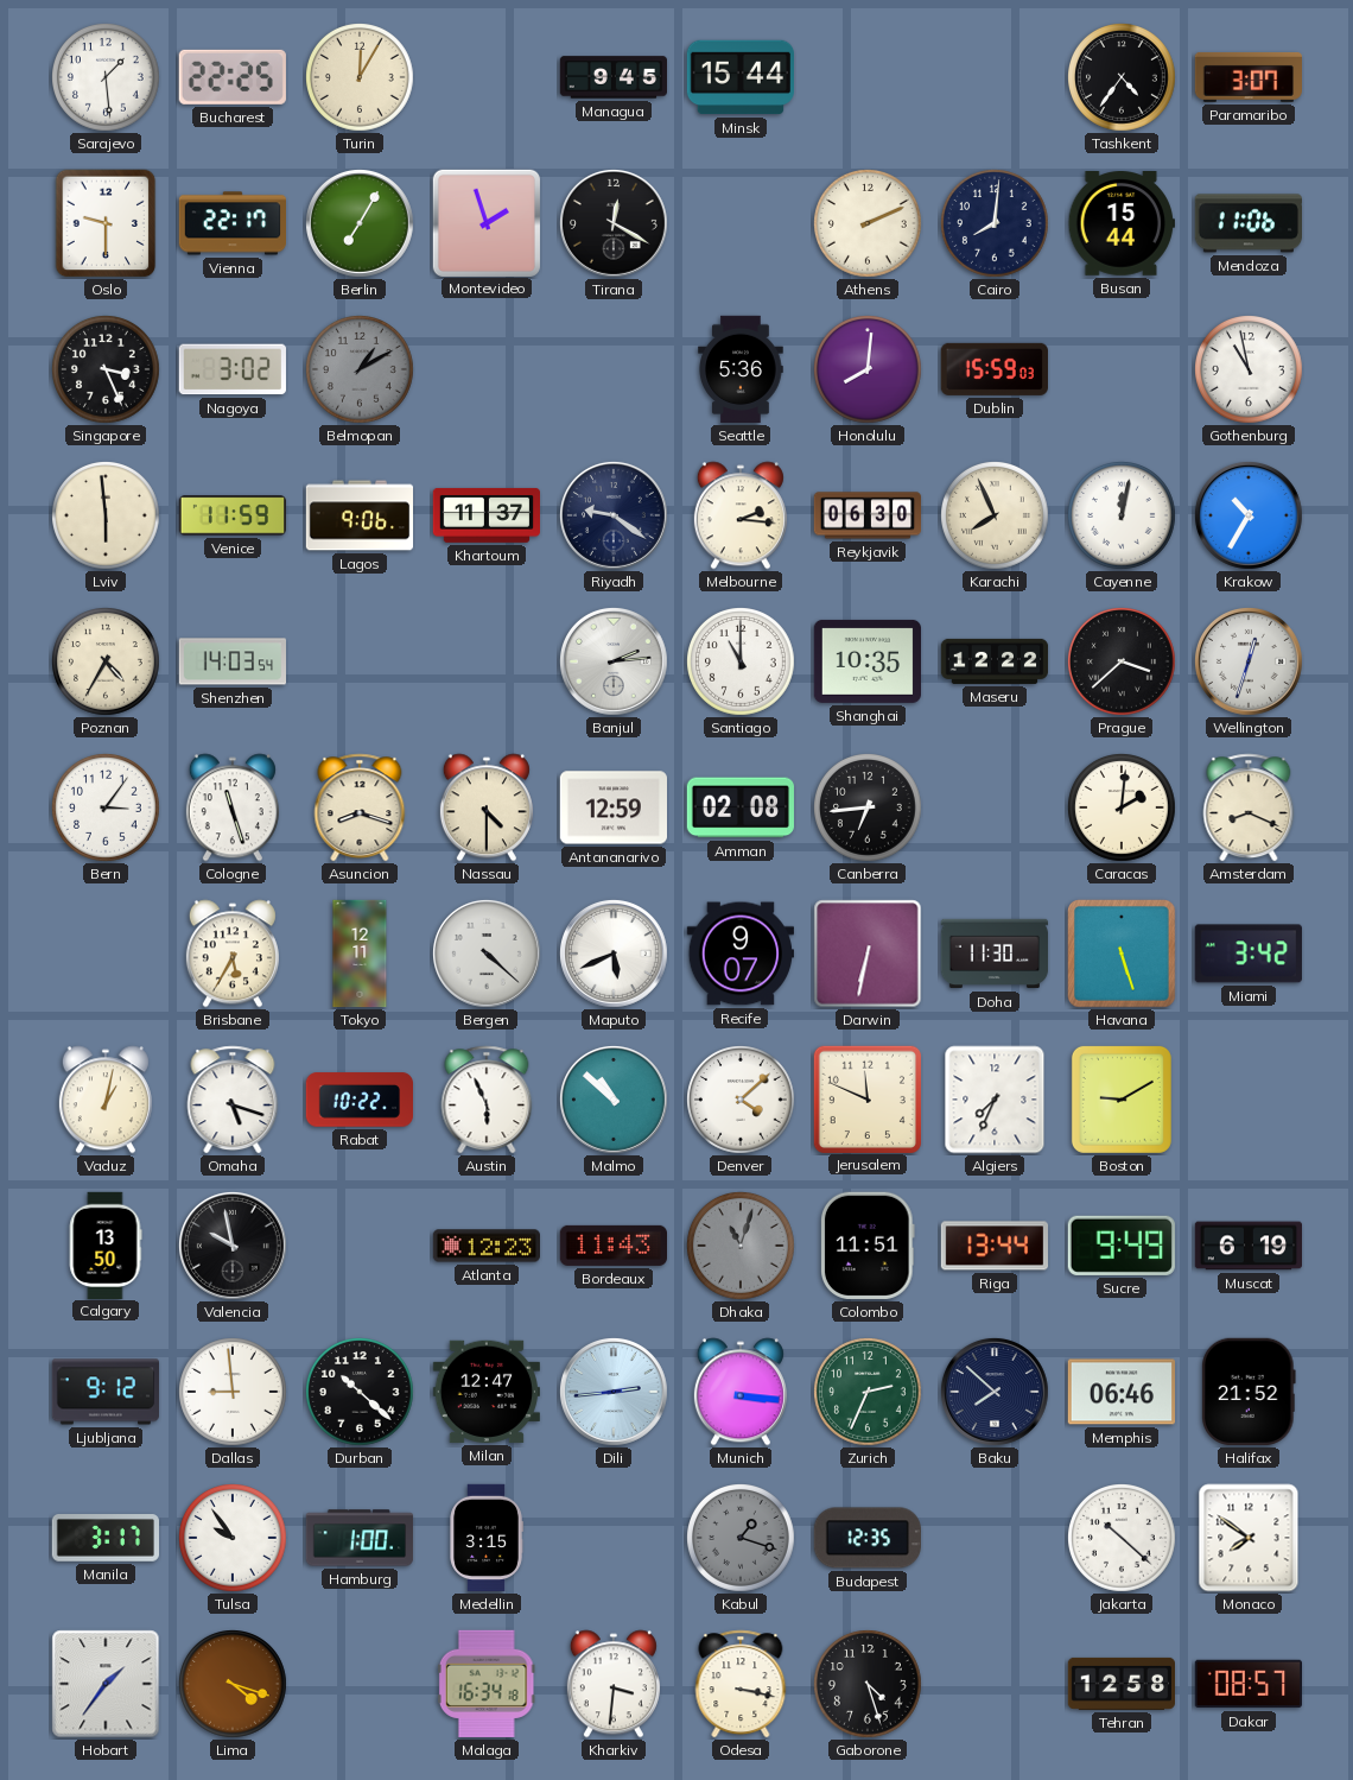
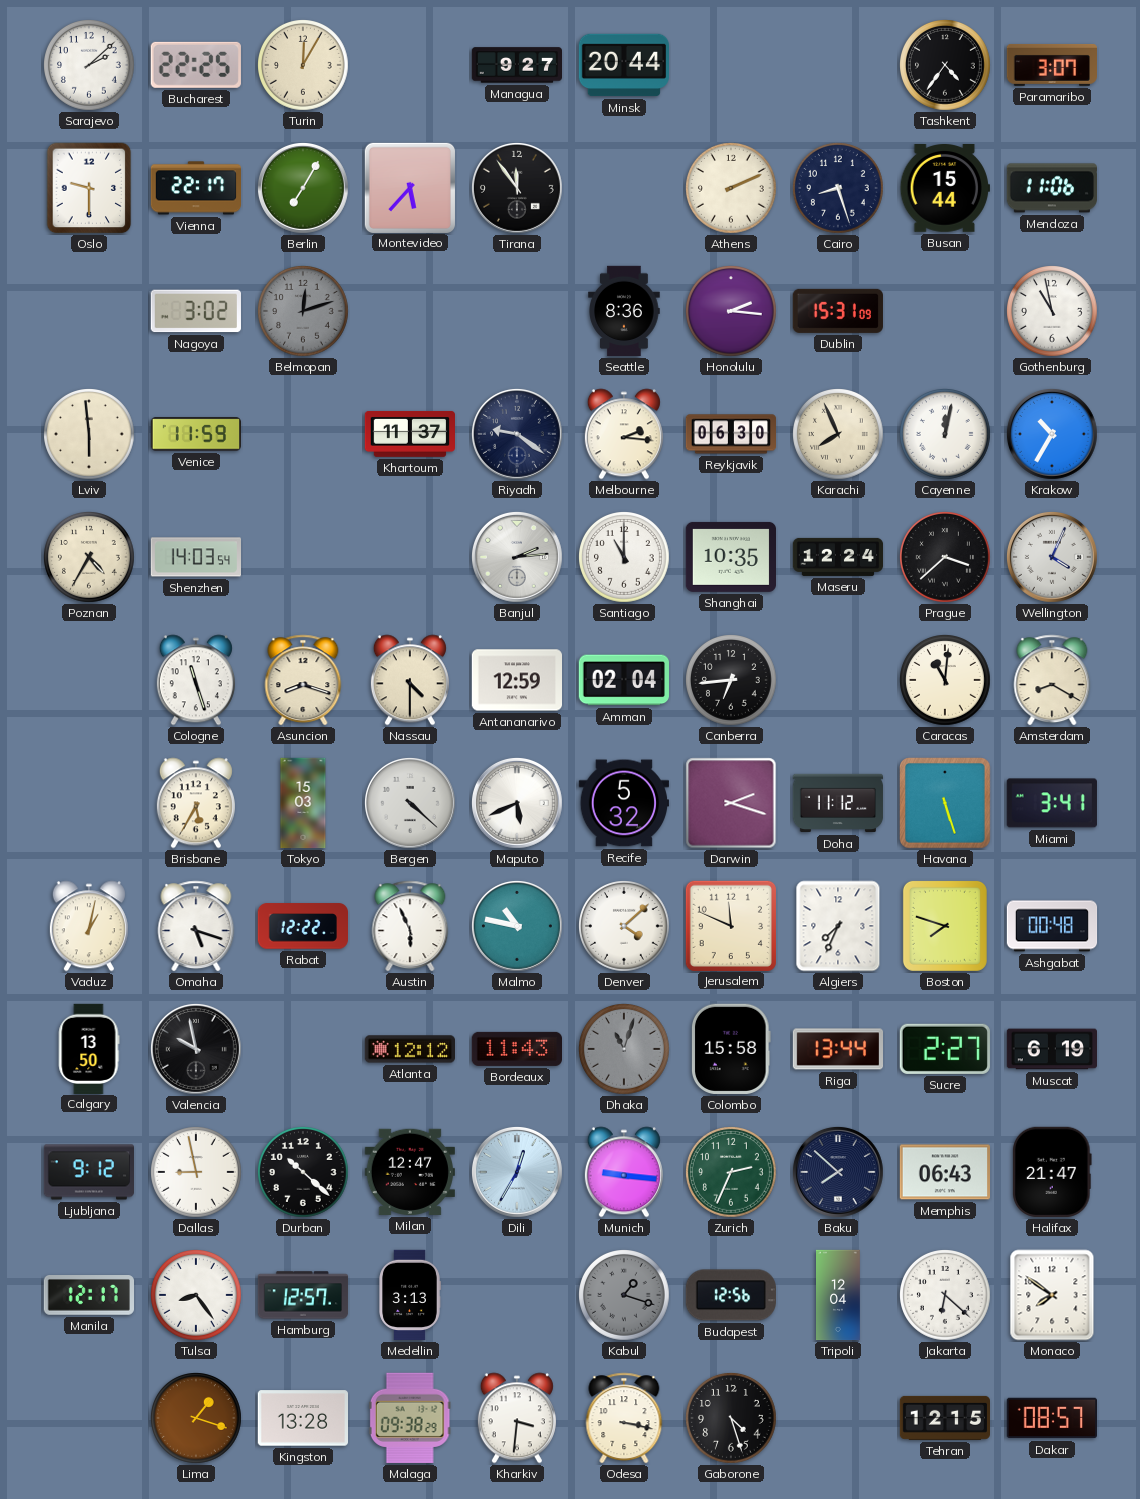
Sarajevo: 1:29 -> 2:08 (90, 66)
Managua: 9:45 -> 9:27 (516, 65)
Minsk: 15:44 -> 20:44 (623, 65)
Montevideo: 1:57 -> 5:37 (409, 187)
Tirana: 12:20 -> 11:54 (517, 188)
Cairo: 8:01 -> 8:27 (839, 189)
Singapore: 3:26 -> none (107, 370)
Belmopan: 1:10 -> 12:12 (304, 312)
Seattle: 5:36 -> 8:36 (624, 311)
Honolulu: 8:01 -> 2:16 (732, 312)
Dublin: 15:59 -> 15:31 (838, 311)
Lagos: 9:06 -> none (358, 515)
Maseru: 12:22 -> 12:24 (838, 557)
Wellington: 12:33 -> 4:04 (1052, 557)
Bern: 3:06 -> none (107, 809)
Amman: 02:08 -> 02:04 (624, 680)
Caracas: 2:01 -> 11:01 (946, 681)
Amsterdam: 8:19 -> 8:20 (1052, 680)
Tokyo: 12:11 -> 15:03 (303, 803)
Recife: 9:07 -> 5:32 (623, 803)
Darwin: 6:32 -> 2:18 (731, 803)
Doha: 11:30 -> 11:12 (838, 803)
Miami: 3:42 -> 3:41 (1052, 803)
Rabat: 10:22 -> 12:22 (302, 926)
Malmo: 10:52 -> 10:47 (517, 926)
Boston: 9:10 -> 7:48 (945, 926)
Ashgabat: none -> 00:48 (1052, 926)
Atlanta: 12:23 -> 12:12 (409, 1049)
Colombo: 11:51 -> 15:58 (731, 1049)
Sucre: 9:49 -> 2:27 (945, 1049)
Dallas: 8:59 -> 8:58 (197, 1173)
Dili: 2:44 -> 12:35 (517, 1172)
Munich: 3:16 -> 9:16 (624, 1172)
Memphis: 06:46 -> 06:43 (944, 1172)
Halifax: 21:52 -> 21:47 (1052, 1172)
Manila: 3:17 -> 12:17 (88, 1296)
Tulsa: 9:54 -> 8:24 (197, 1296)
Hamburg: 1:00 -> 12:57 (303, 1295)
Medellin: 3:15 -> 3:13 (410, 1295)
Budapest: 12:35 -> 12:56 (731, 1295)
Tripoli: none -> 12:04 (839, 1295)
Jakarta: 10:22 -> 6:22 (946, 1296)
Hobart: 1:36 -> none (106, 1684)
Lima: 4:18 -> 1:18 (197, 1419)
Kingston: none -> 13:28 (302, 1418)
Malaga: 16:34 -> 09:38 (410, 1418)
Tehran: 12:58 -> 12:15 (944, 1418)
